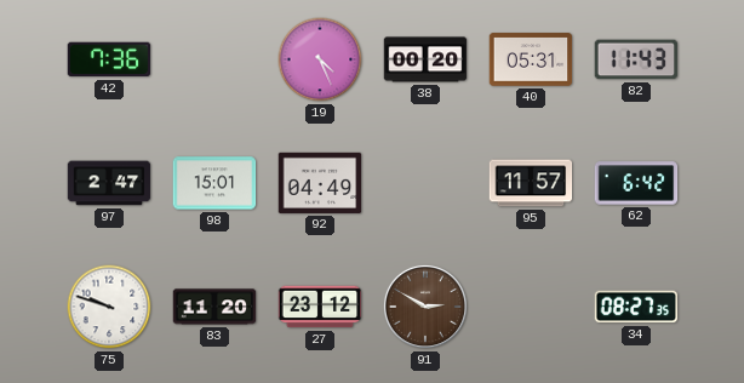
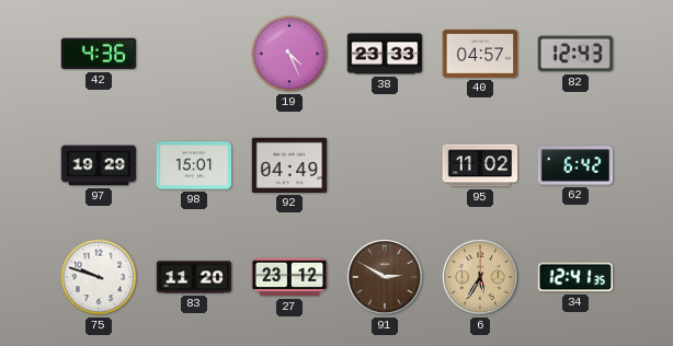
42: 7:36 -> 4:36 (99, 54)
38: 00:20 -> 23:33 (385, 54)
40: 05:31 -> 04:57 (480, 54)
82: 11:43 -> 12:43 (575, 54)
97: 2:47 -> 19:29 (99, 165)
95: 11:57 -> 11:02 (480, 165)
6: none -> 5:35 (480, 277)
34: 08:27 -> 12:41 (575, 277)
